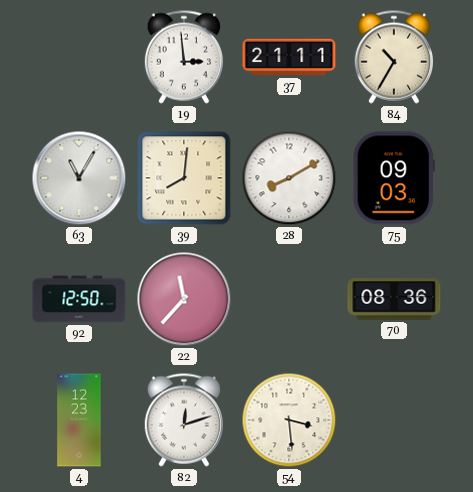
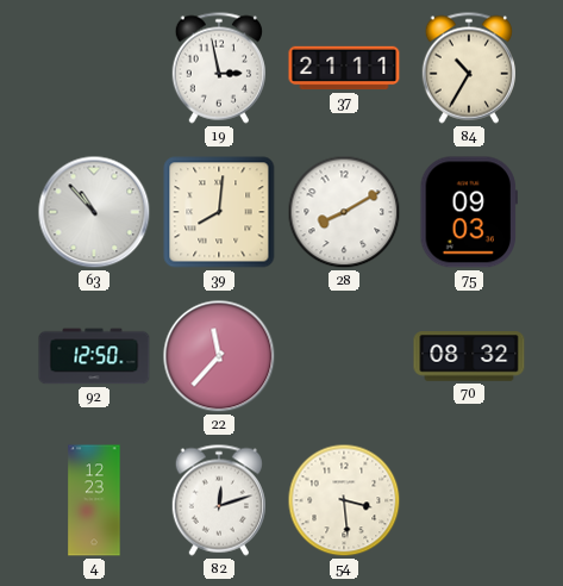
19: 2:59 -> 2:58 (218, 68)
63: 11:05 -> 10:53 (94, 212)
70: 08:36 -> 08:32 (469, 356)
